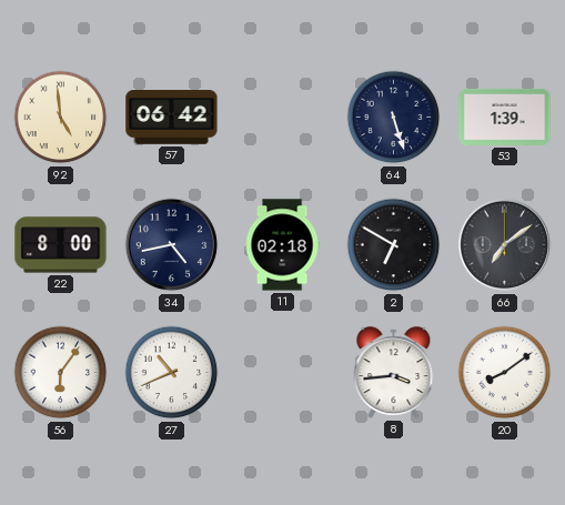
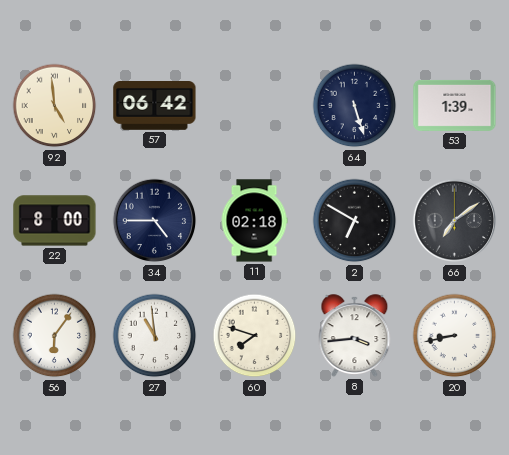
34: 4:43 -> 4:45 (155, 221)
27: 10:41 -> 10:59 (155, 336)
60: none -> 7:48 (255, 336)
20: 8:09 -> 8:43 (455, 336)
